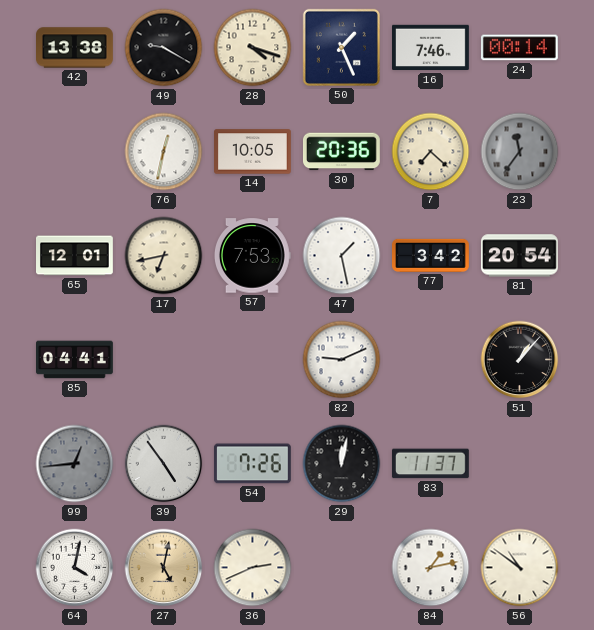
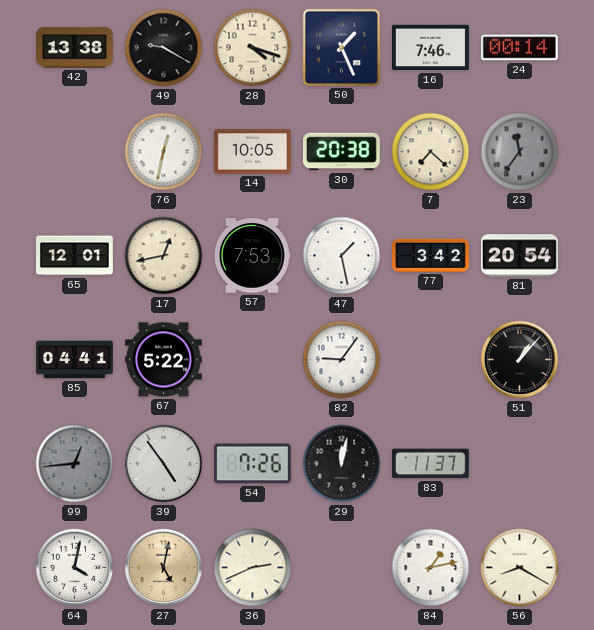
30: 20:36 -> 20:38 (341, 152)
17: 6:43 -> 12:43 (164, 256)
67: none -> 5:22 (164, 360)
82: 9:11 -> 9:06 (342, 360)
56: 10:51 -> 8:20 (520, 568)
